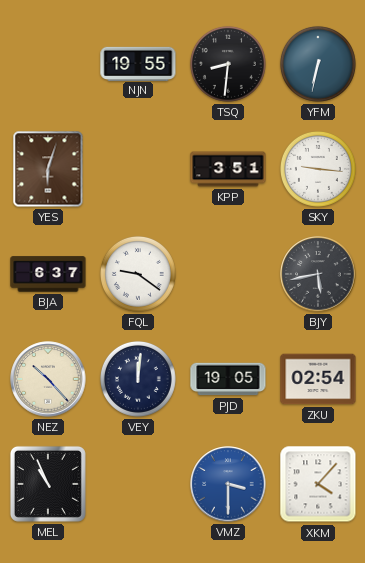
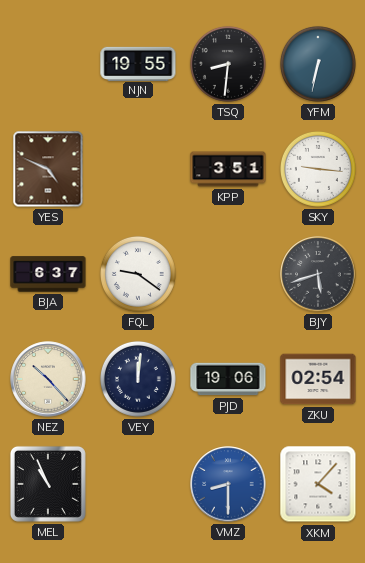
YES: 6:03 -> 4:49 (48, 169)
BJY: 5:43 -> 5:42 (318, 274)
PJD: 19:05 -> 19:06 (228, 379)
VMZ: 3:30 -> 8:30 (228, 484)
